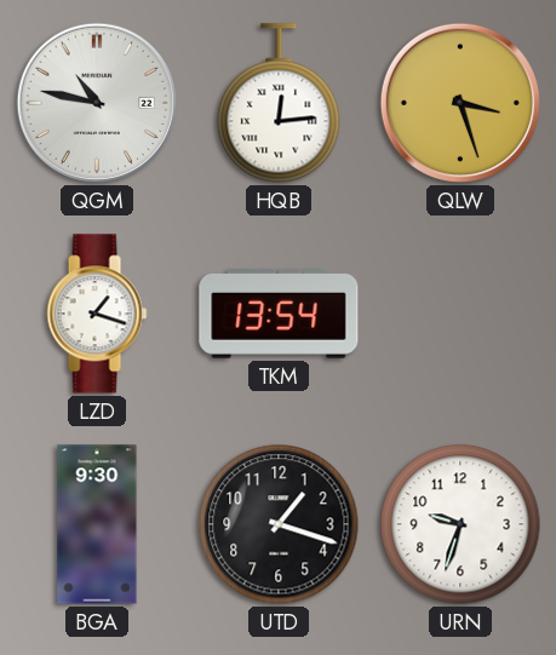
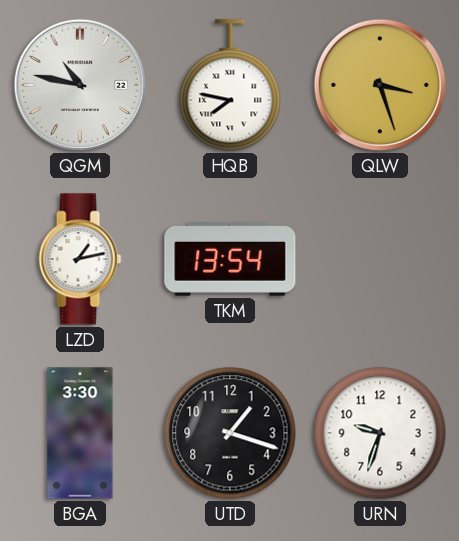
HQB: 12:14 -> 7:47 (230, 85)
LZD: 1:18 -> 1:13 (80, 259)
BGA: 9:30 -> 3:30 (80, 433)
